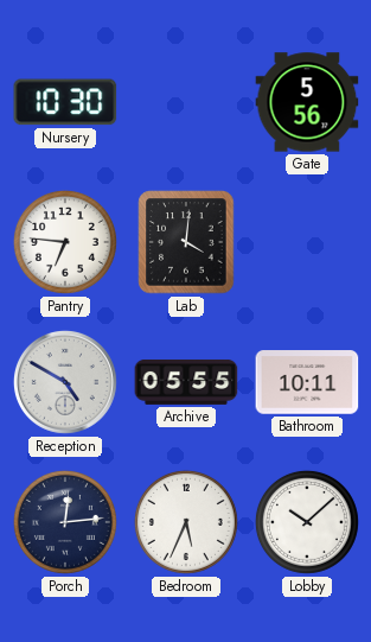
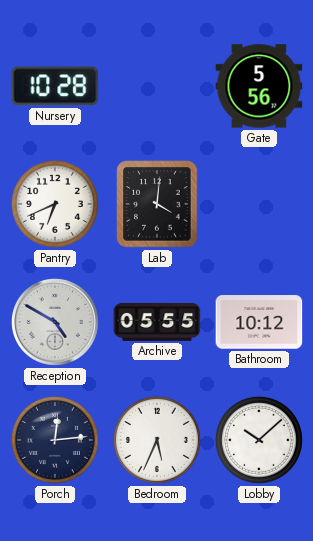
Nursery: 10:30 -> 10:28 (55, 86)
Pantry: 6:46 -> 6:41 (55, 204)
Bathroom: 10:11 -> 10:12 (259, 322)
